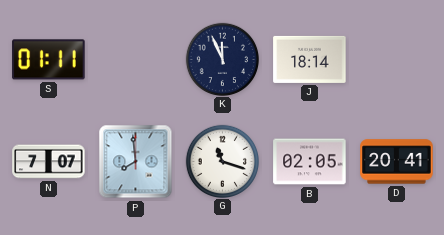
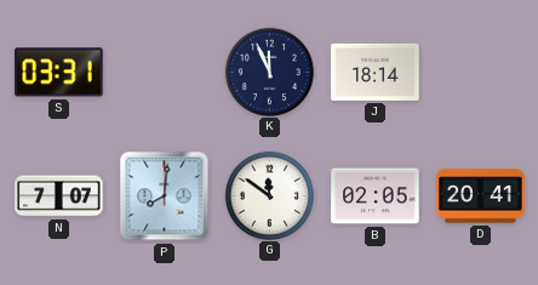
S: 01:11 -> 03:31 (59, 73)
P: 7:59 -> 8:01 (165, 196)
G: 11:18 -> 11:51 (269, 195)
